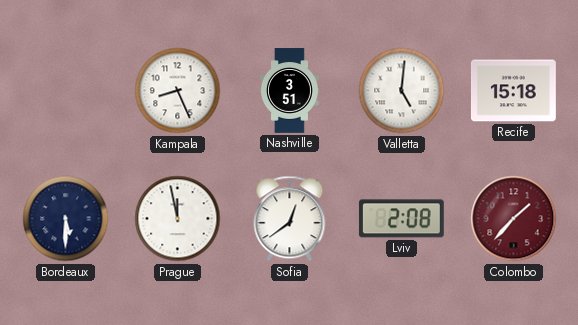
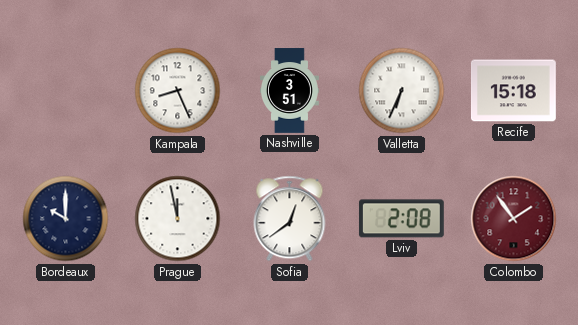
Valletta: 5:01 -> 6:34 (402, 91)
Bordeaux: 5:30 -> 10:00 (66, 219)
Colombo: 1:37 -> 1:54 (514, 219)
